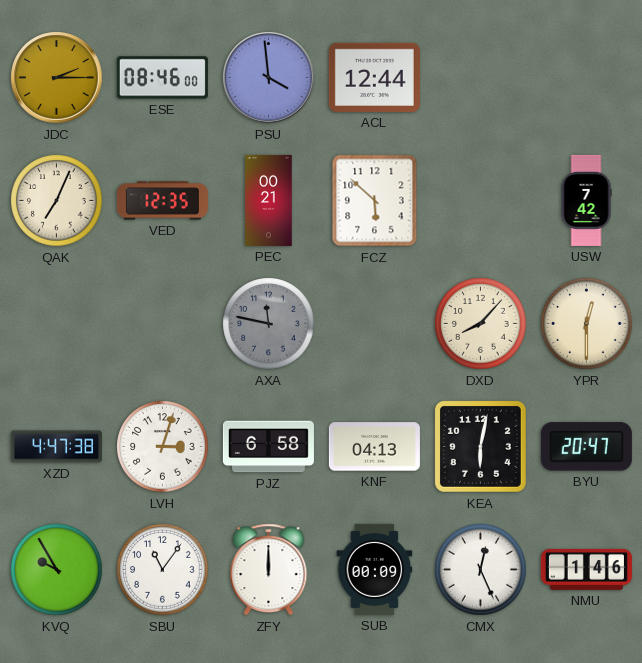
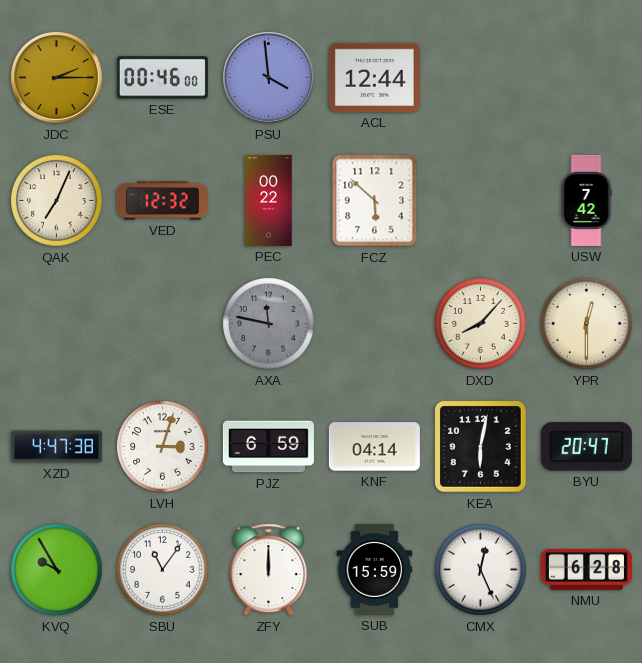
ESE: 08:46 -> 00:46 (162, 78)
VED: 12:35 -> 12:32 (162, 201)
PEC: 00:21 -> 00:22 (269, 200)
PJZ: 6:58 -> 6:59 (268, 447)
KNF: 04:13 -> 04:14 (374, 447)
SUB: 00:09 -> 15:59 (375, 569)
NMU: 1:46 -> 6:28 (586, 569)
